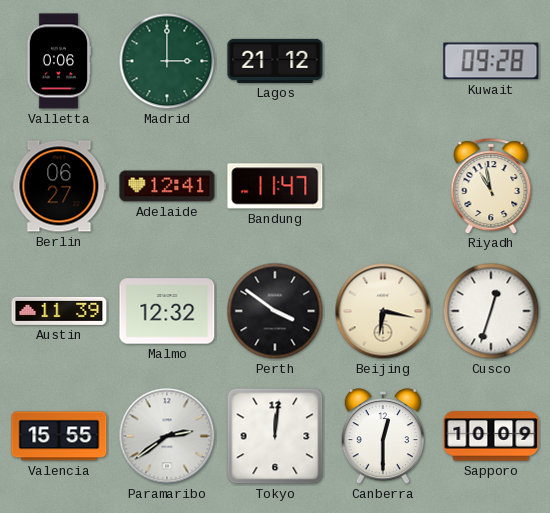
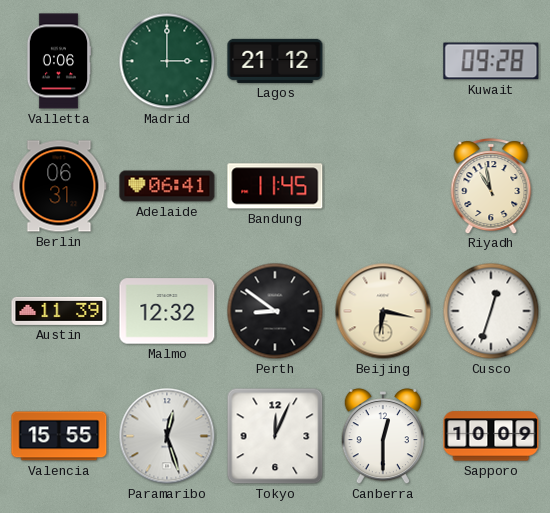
Berlin: 06:27 -> 06:31 (59, 186)
Adelaide: 12:41 -> 06:41 (167, 186)
Bandung: 11:47 -> 11:45 (275, 186)
Perth: 3:51 -> 8:51 (275, 311)
Paramaribo: 2:39 -> 12:27 (167, 436)
Tokyo: 12:01 -> 12:04 (275, 436)
